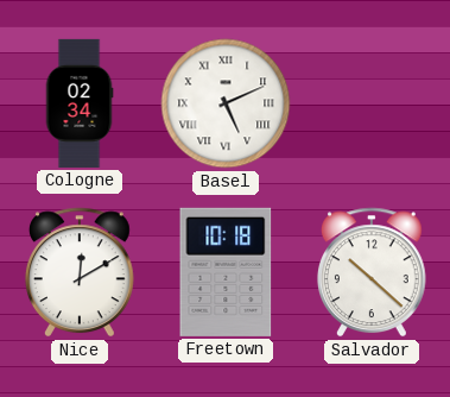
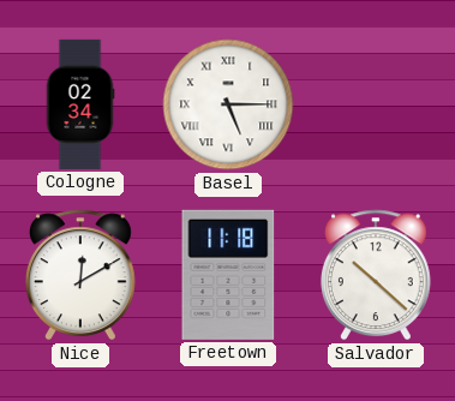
Basel: 5:11 -> 5:15 (228, 104)
Freetown: 10:18 -> 11:18 (228, 275)
